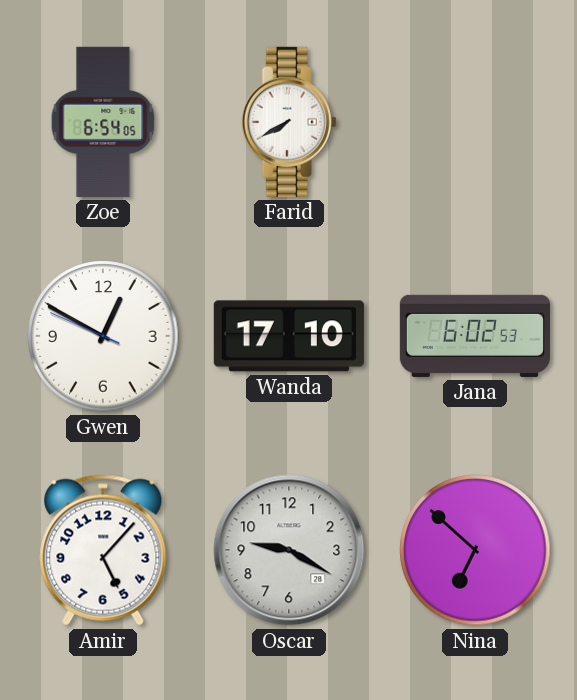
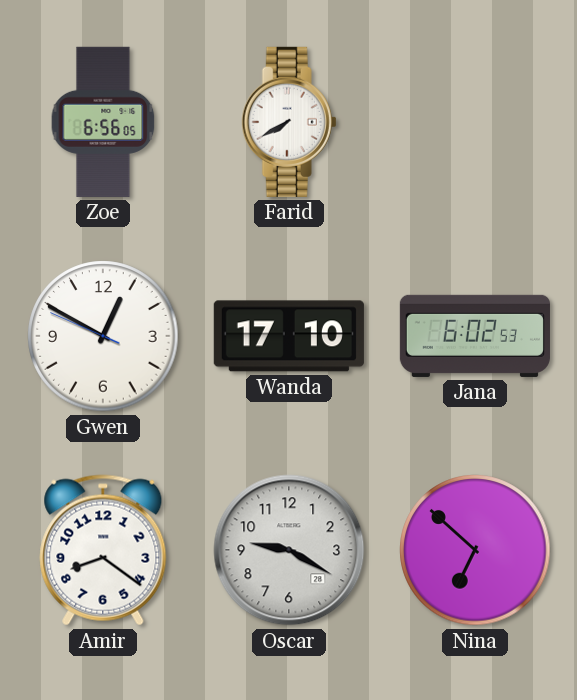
Zoe: 6:54 -> 6:56 (103, 122)
Amir: 5:07 -> 8:21 (103, 550)
